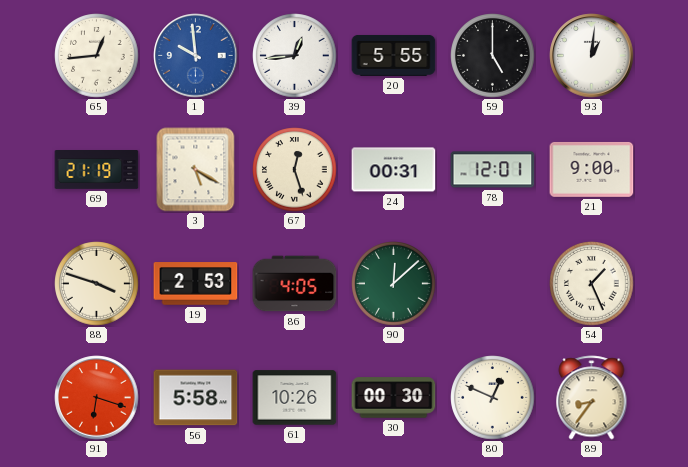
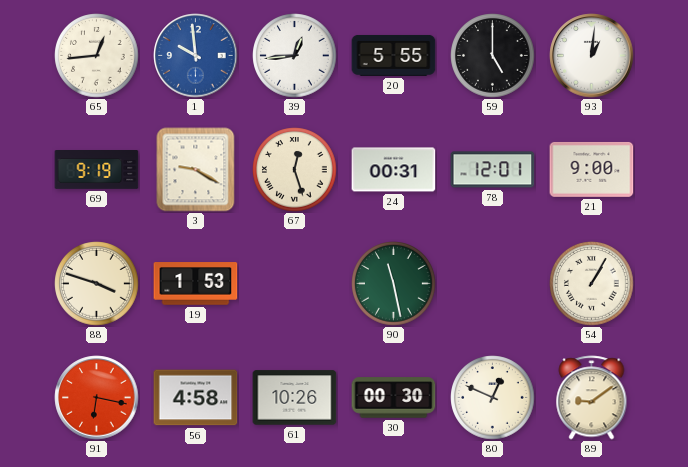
69: 21:19 -> 9:19 (97, 170)
3: 5:20 -> 9:20 (196, 170)
19: 2:53 -> 1:53 (196, 284)
86: 4:05 -> none (295, 284)
90: 12:08 -> 11:28 (394, 284)
54: 1:26 -> 1:05 (592, 284)
91: 6:18 -> 6:17 (97, 398)
56: 5:58 -> 4:58 (196, 398)
89: 8:36 -> 9:09 (592, 398)
